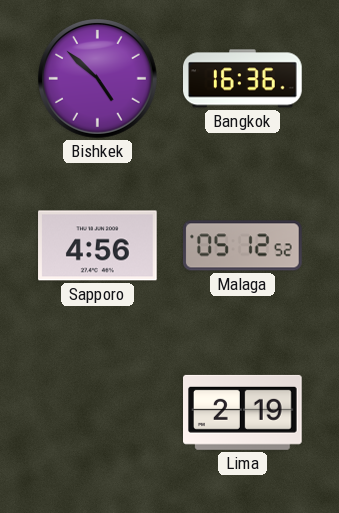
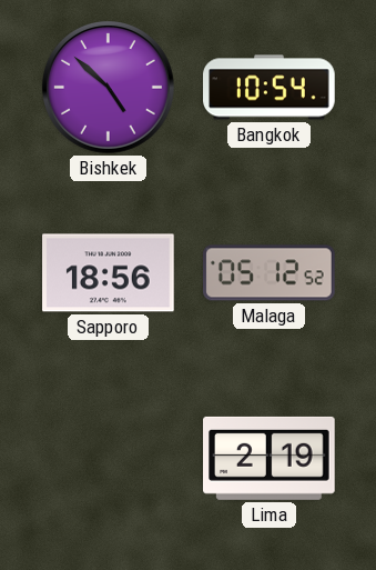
Bangkok: 16:36 -> 10:54 (270, 88)
Sapporo: 4:56 -> 18:56 (109, 273)
